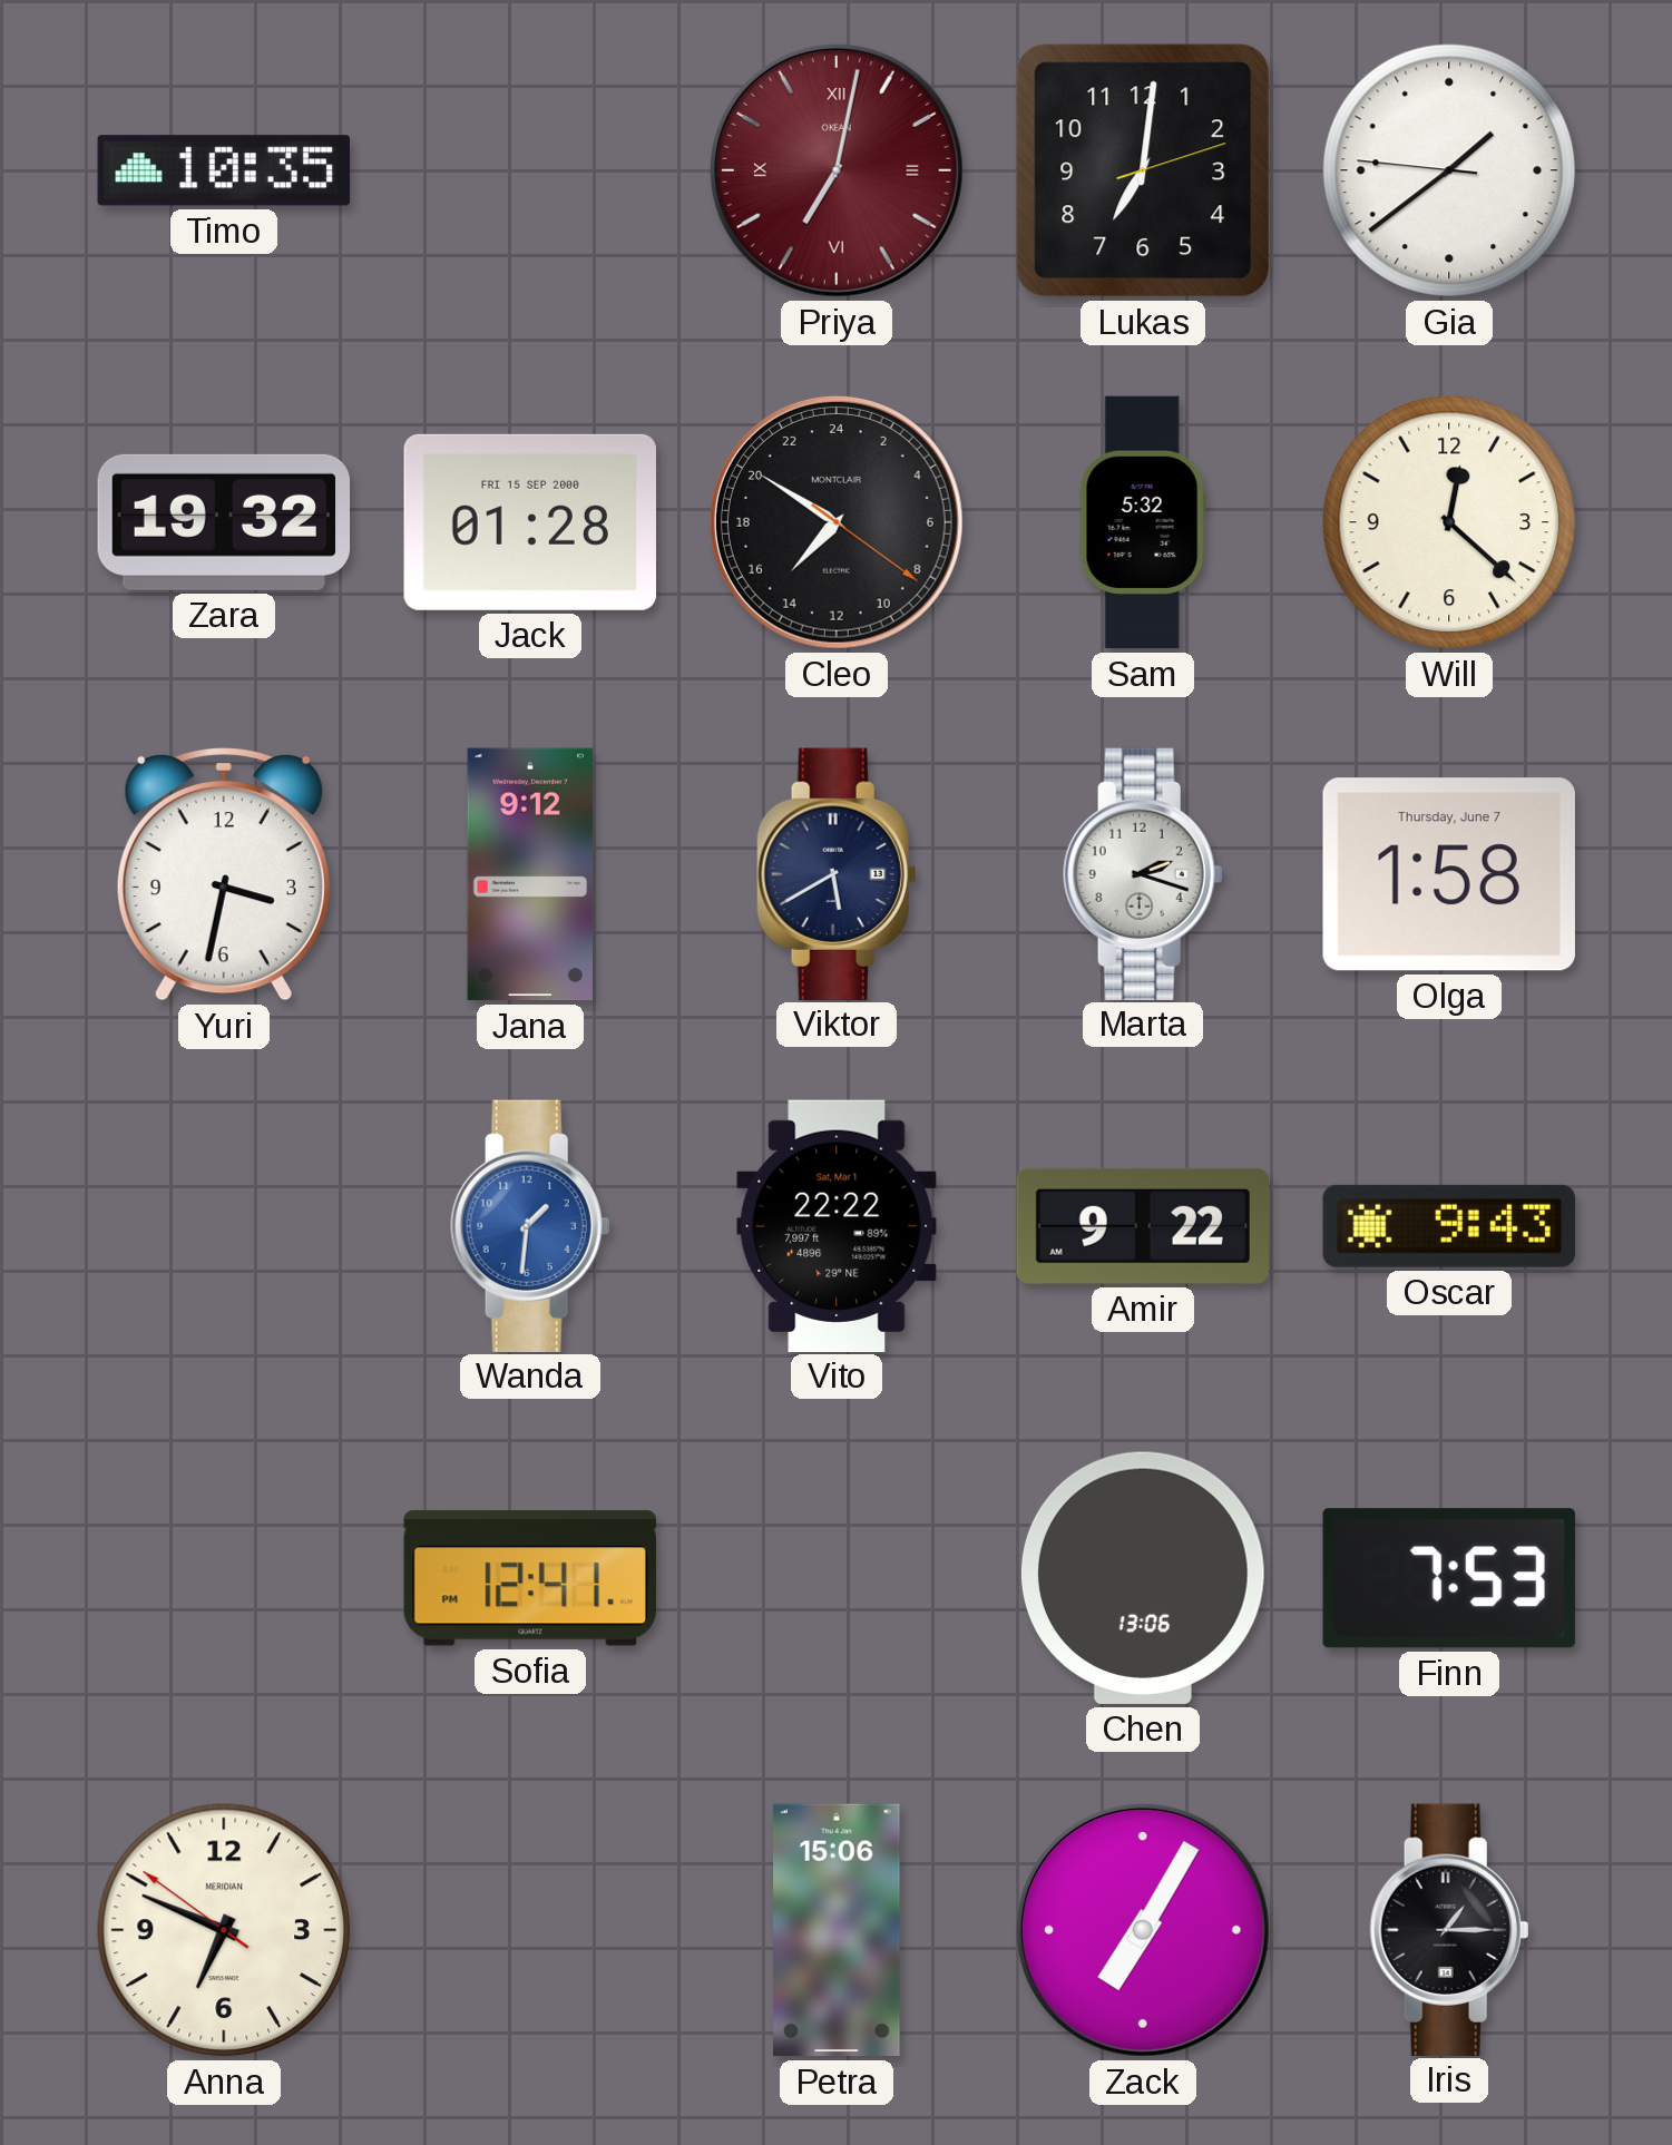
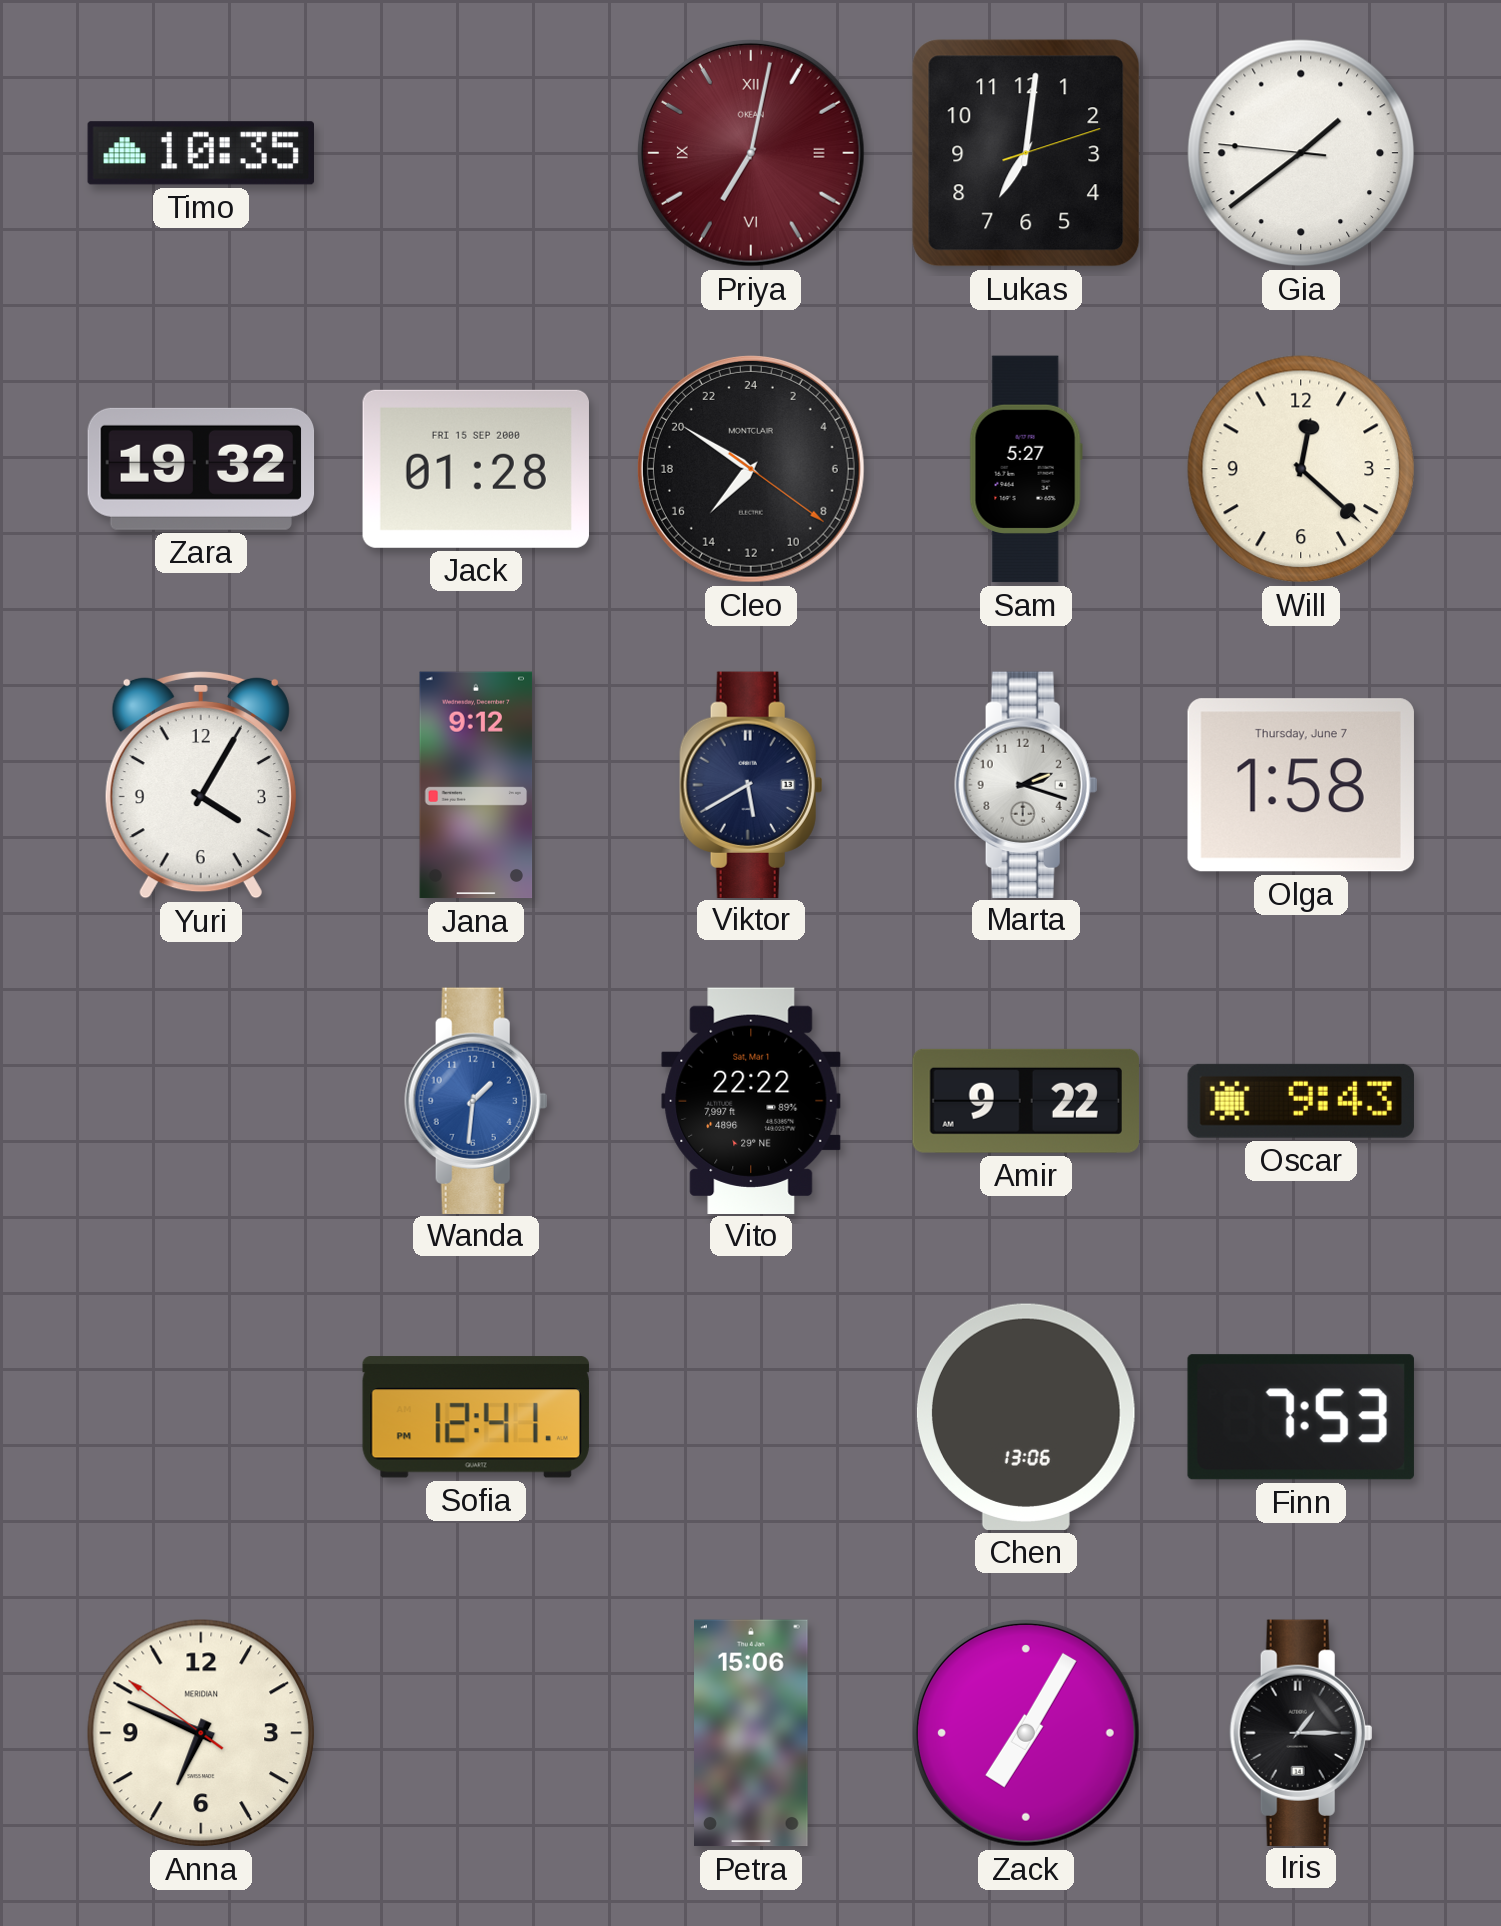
Sam: 5:32 -> 5:27 (1026, 469)
Yuri: 3:32 -> 4:05 (201, 785)
